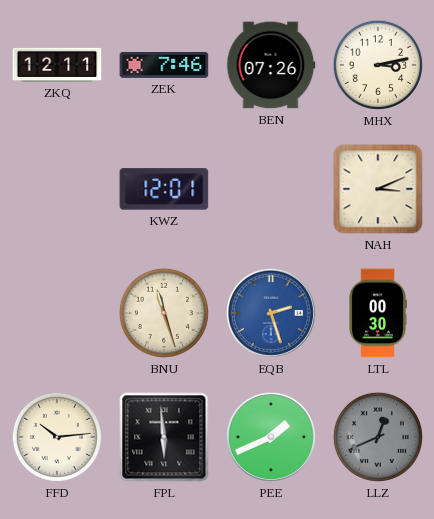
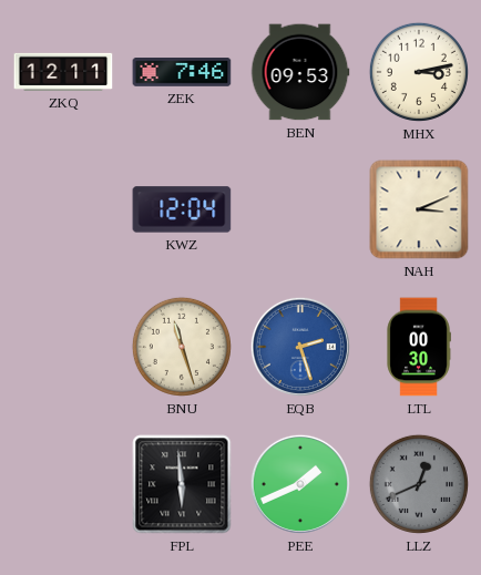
BEN: 07:26 -> 09:53 (300, 72)
KWZ: 12:01 -> 12:04 (182, 209)
FFD: 10:14 -> none (57, 437)
